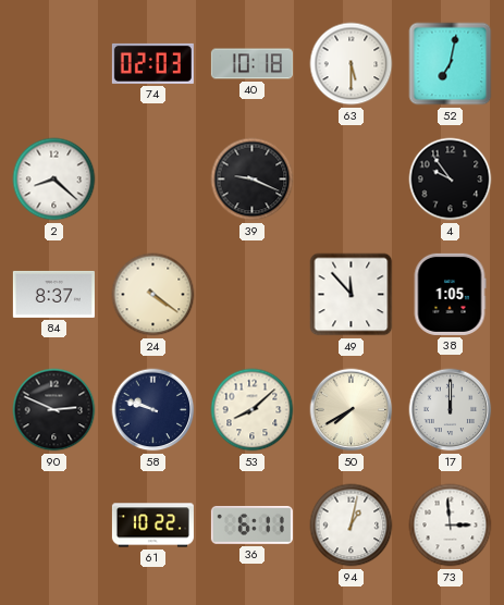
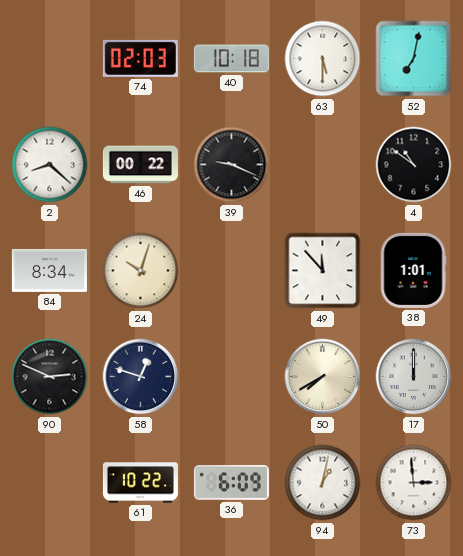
46: none -> 00:22 (140, 165)
4: 9:54 -> 10:51 (414, 165)
84: 8:37 -> 8:34 (49, 270)
24: 4:21 -> 10:03 (141, 271)
38: 1:05 -> 1:01 (413, 270)
58: 9:48 -> 12:48 (141, 377)
53: 8:08 -> none (253, 410)
36: 6:11 -> 6:09 (231, 482)
